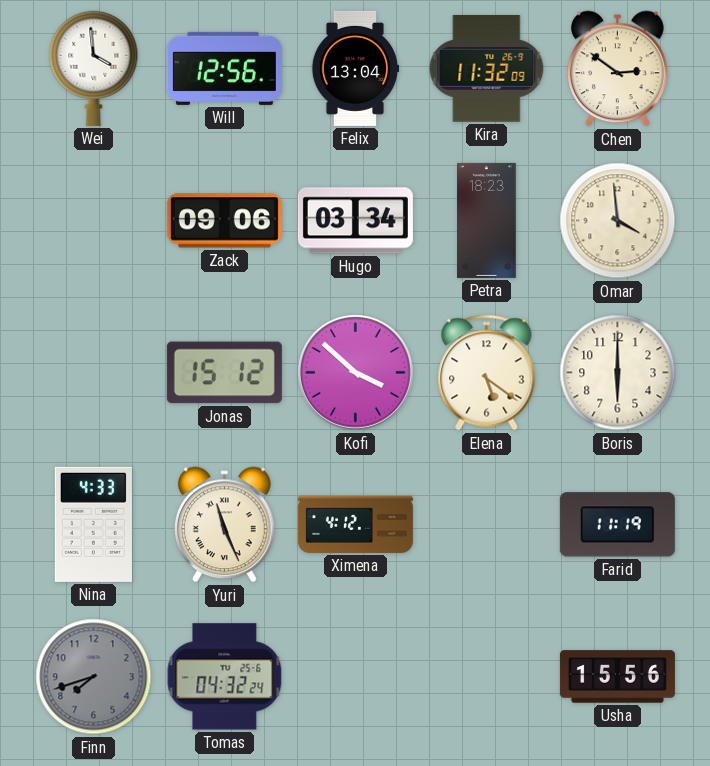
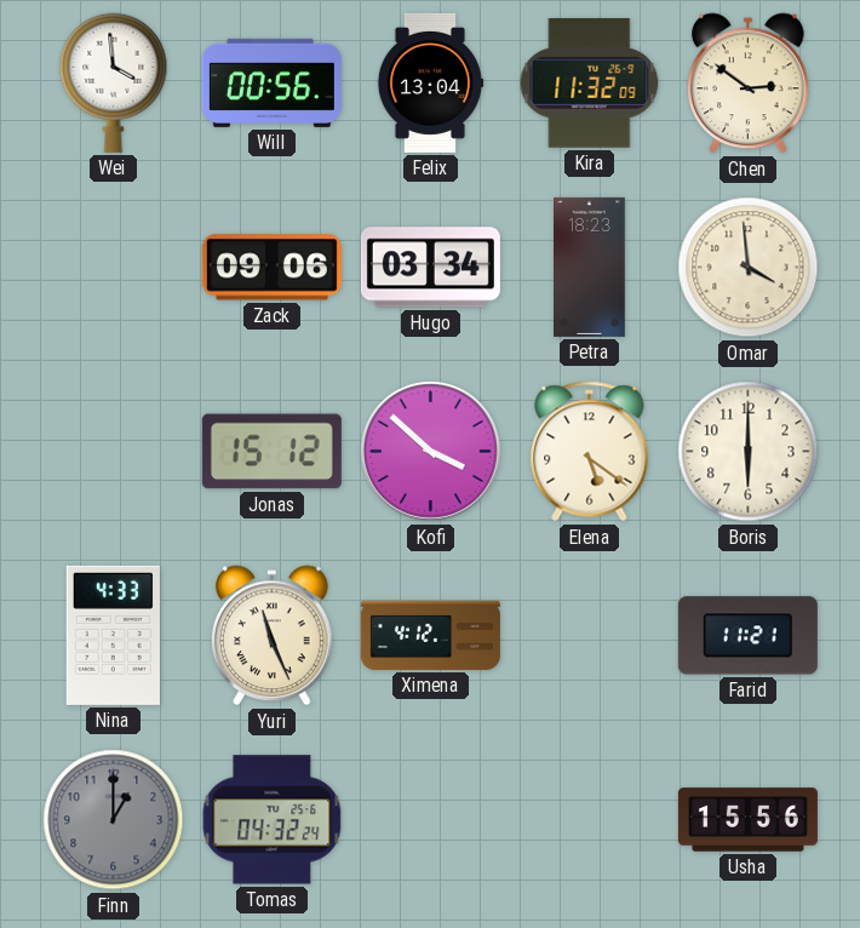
Will: 12:56 -> 00:56 (271, 82)
Farid: 11:19 -> 11:21 (747, 636)
Finn: 7:42 -> 1:00 (114, 820)
